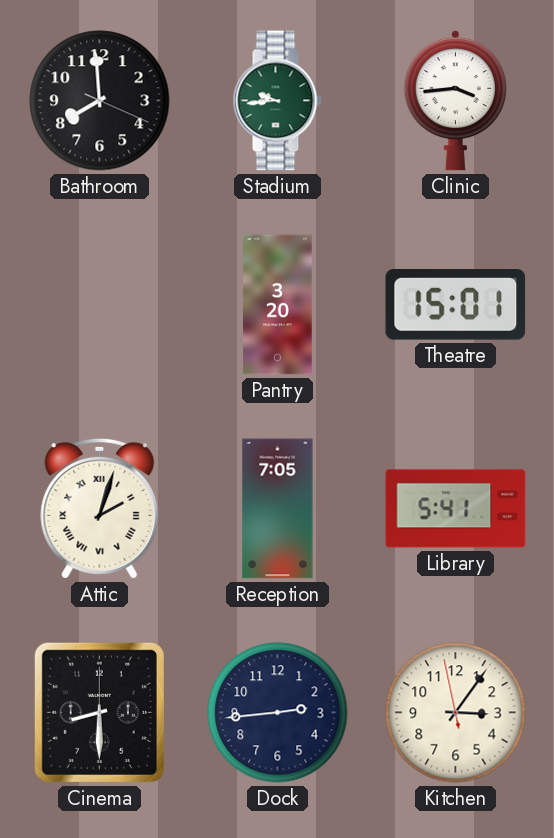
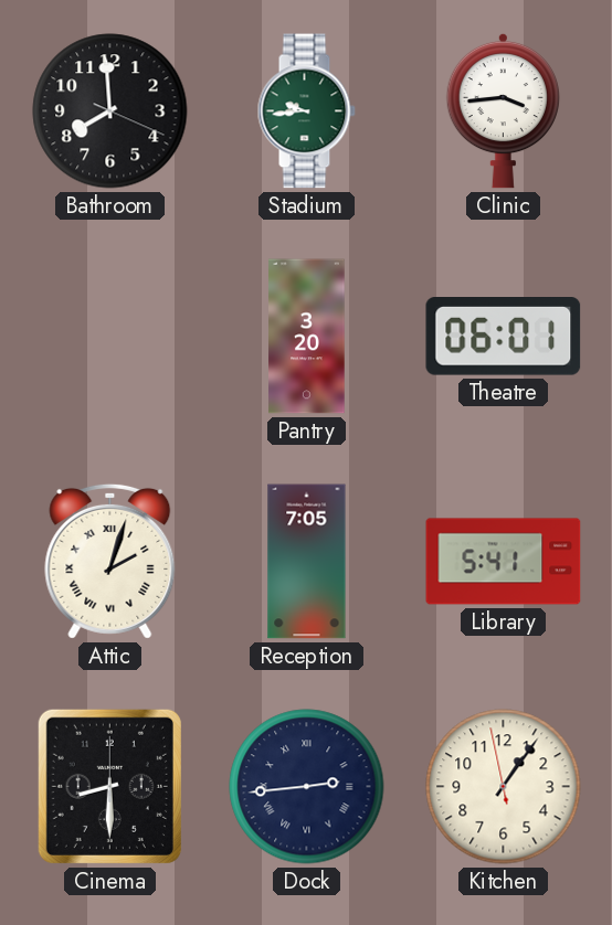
Theatre: 15:01 -> 06:01 (504, 337)
Dock numerals: Arabic -> Roman (307, 787)
Kitchen: 3:05 -> 1:05 (504, 787)
